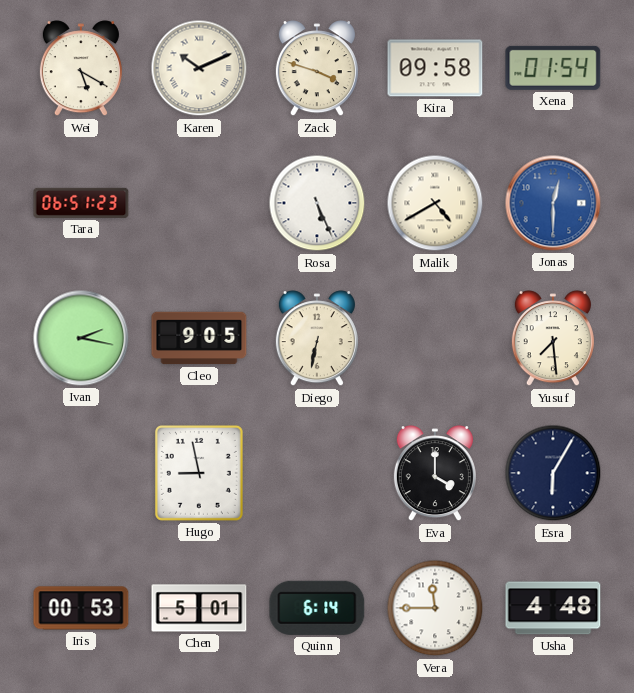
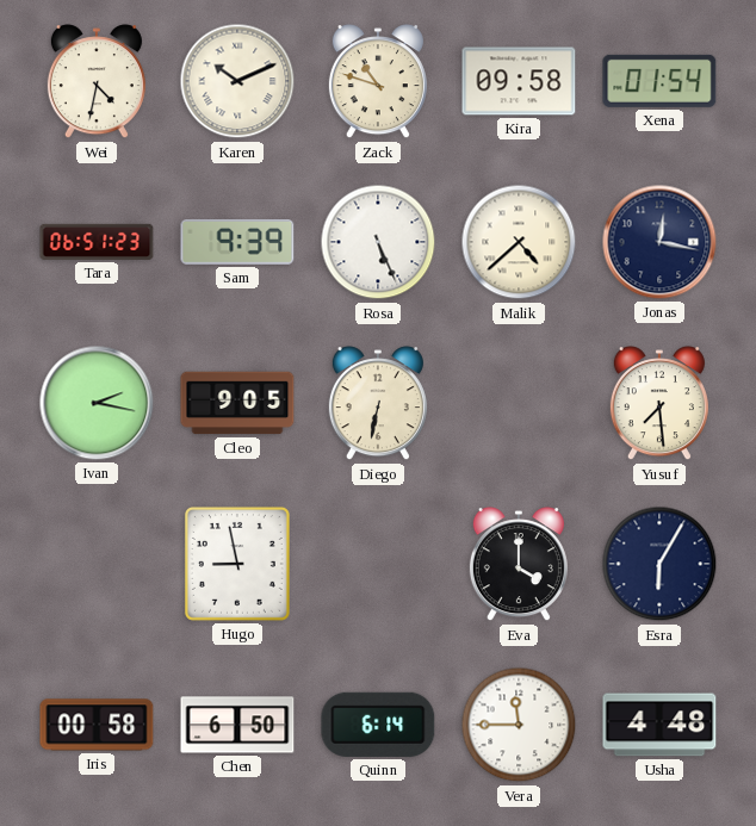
Wei: 5:20 -> 4:32 (97, 82)
Zack: 3:48 -> 10:48 (378, 82)
Sam: none -> 9:39 (237, 242)
Malik: 4:40 -> 4:38 (519, 242)
Jonas: 12:30 -> 12:17 (659, 242)
Jonas dial: blue -> navy (659, 242)
Iris: 00:53 -> 00:58 (97, 725)
Chen: 5:01 -> 6:50 (237, 725)
